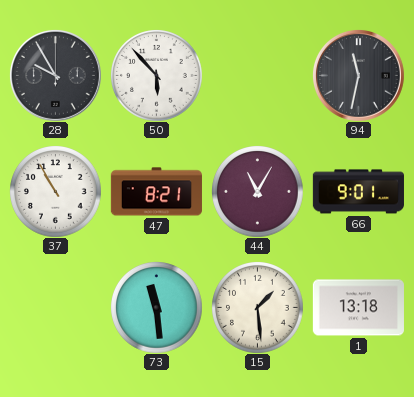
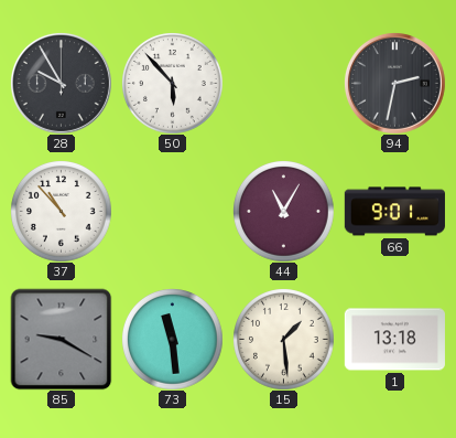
94: 11:32 -> 2:32 (394, 83)
37: 10:55 -> 10:53 (62, 212)
47: 8:21 -> none (156, 192)
85: none -> 9:20 (61, 339)
